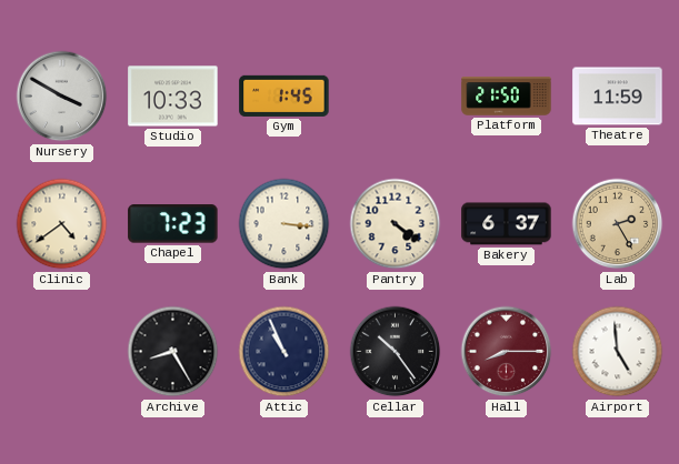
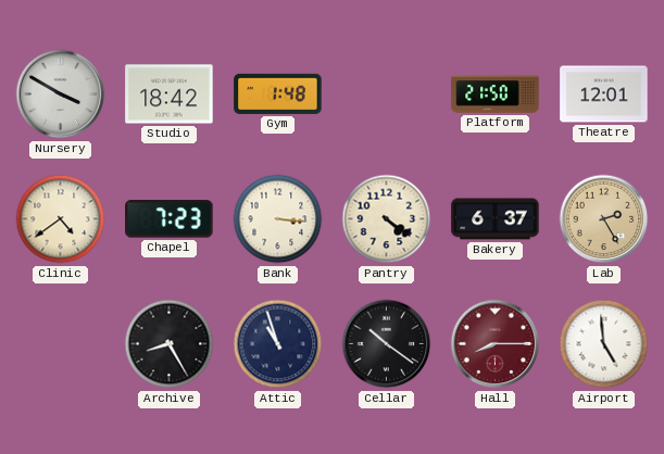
Studio: 10:33 -> 18:42 (170, 94)
Gym: 1:45 -> 1:48 (278, 93)
Theatre: 11:59 -> 12:01 (604, 94)
Attic: 10:56 -> 10:57 (278, 344)
Cellar: 10:24 -> 10:21 (387, 344)
